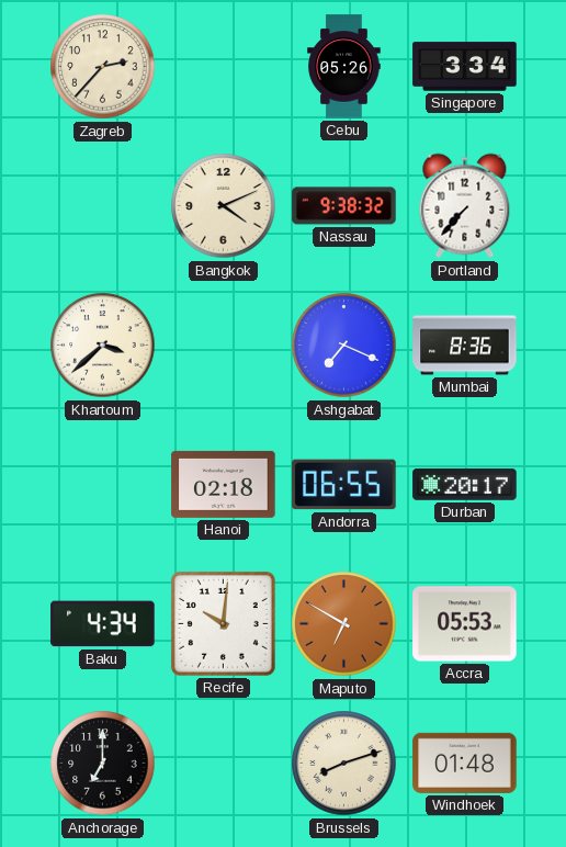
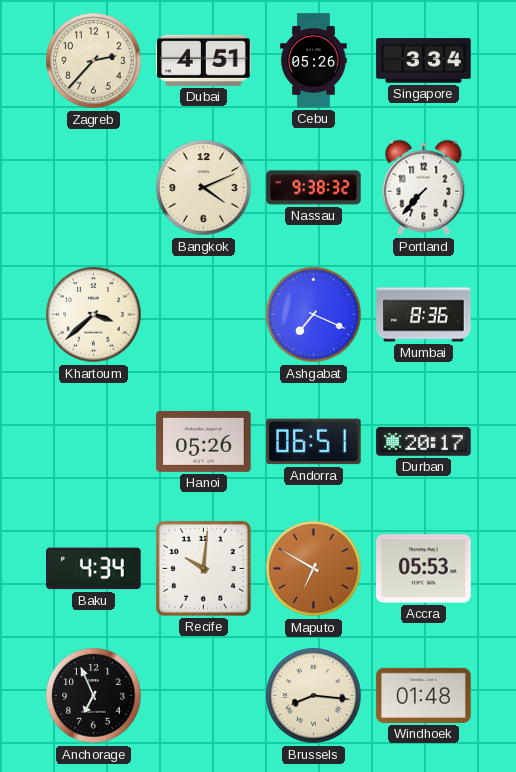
Dubai: none -> 4:51 (204, 60)
Hanoi: 02:18 -> 05:26 (204, 441)
Andorra: 06:55 -> 06:51 (314, 442)
Anchorage: 7:00 -> 6:56 (94, 696)
Brussels: 8:12 -> 8:16 (314, 696)
